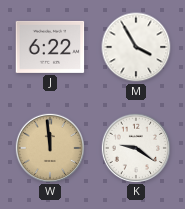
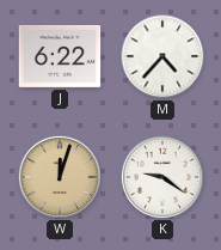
M: 3:55 -> 4:37 (162, 56)
W: 11:59 -> 12:03 (59, 176)
